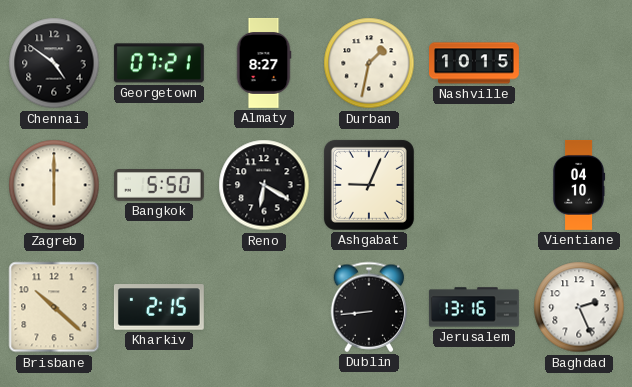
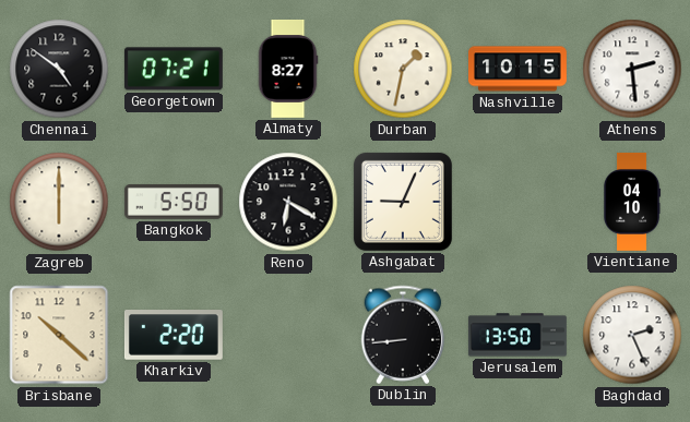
Athens: none -> 2:29 (632, 69)
Kharkiv: 2:15 -> 2:20 (174, 335)
Jerusalem: 13:16 -> 13:50 (517, 335)
